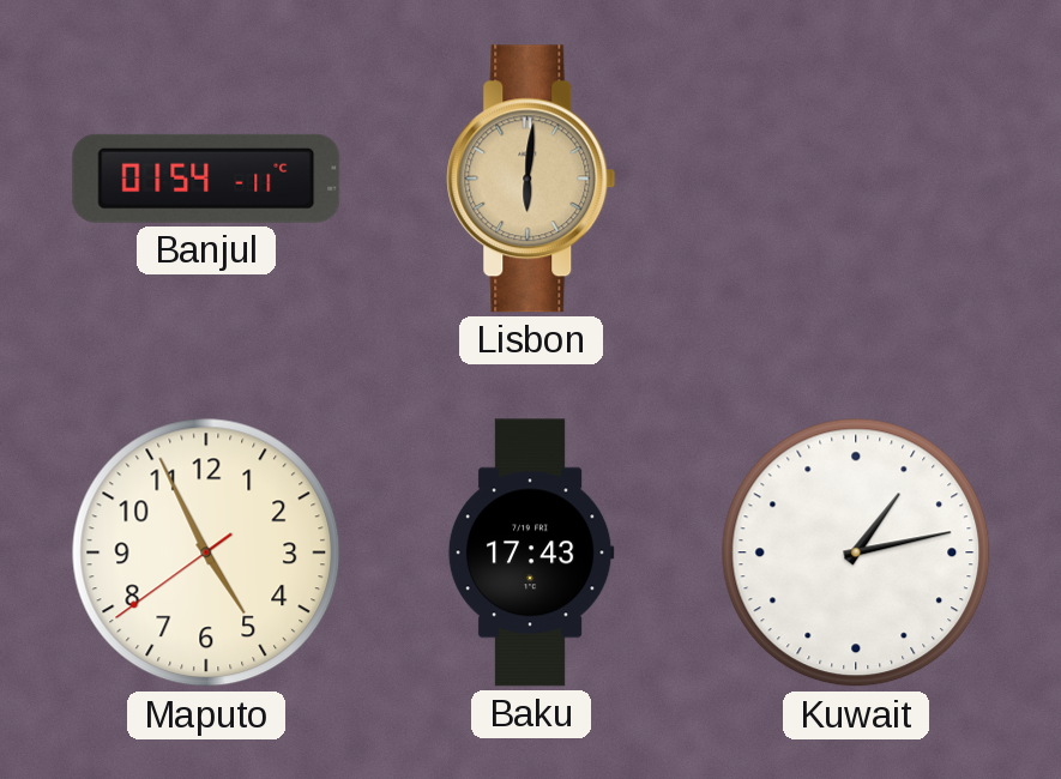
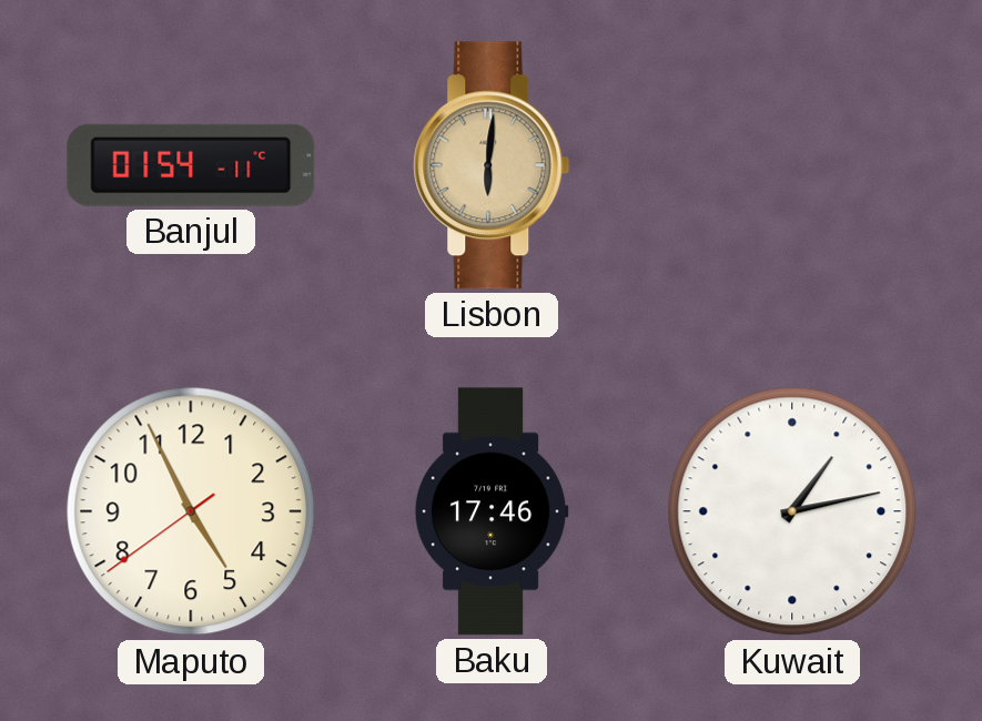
Baku: 17:43 -> 17:46 (492, 511)
